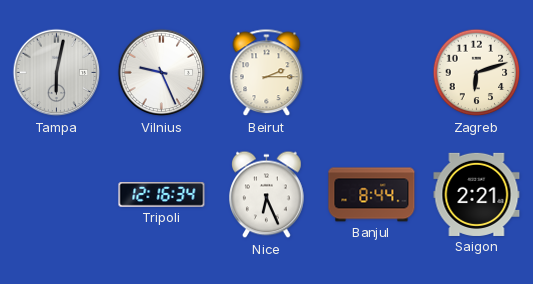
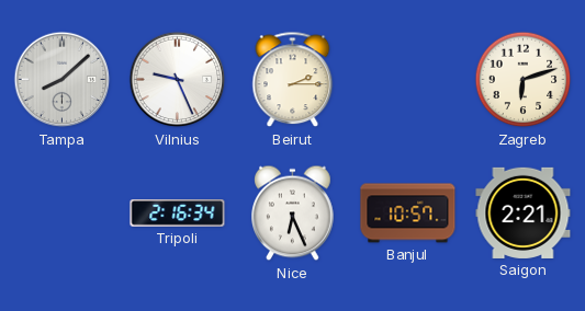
Tampa: 6:02 -> 8:08 (63, 80)
Tripoli: 12:16 -> 2:16 (178, 214)
Banjul: 8:44 -> 10:57 (408, 214)
